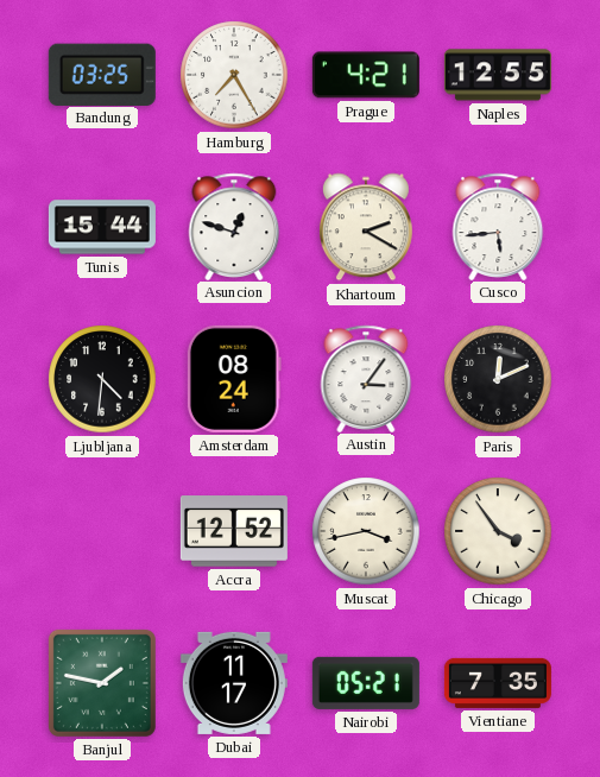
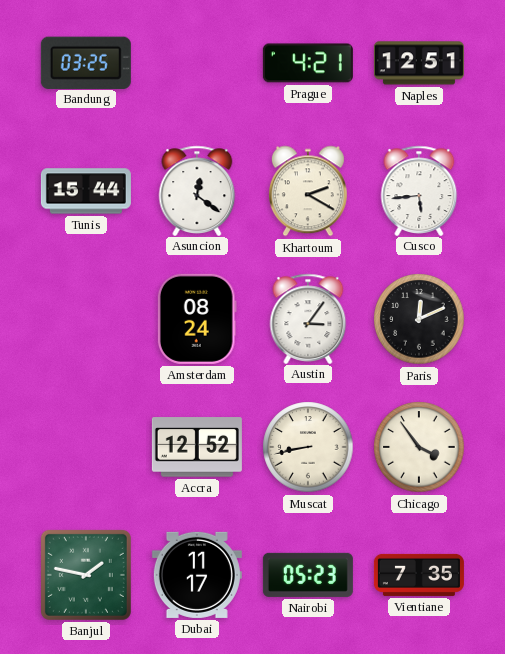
Hamburg: 7:25 -> none (234, 75)
Naples: 12:55 -> 12:51 (419, 63)
Asuncion: 12:48 -> 12:21 (197, 190)
Ljubljana: 4:31 -> none (102, 379)
Muscat: 3:43 -> 8:43 (308, 447)
Nairobi: 05:21 -> 05:23 (308, 575)
